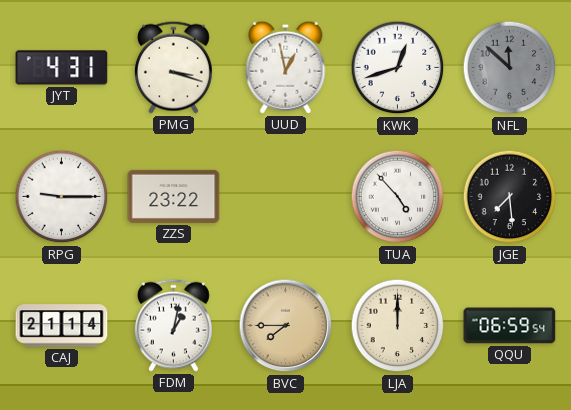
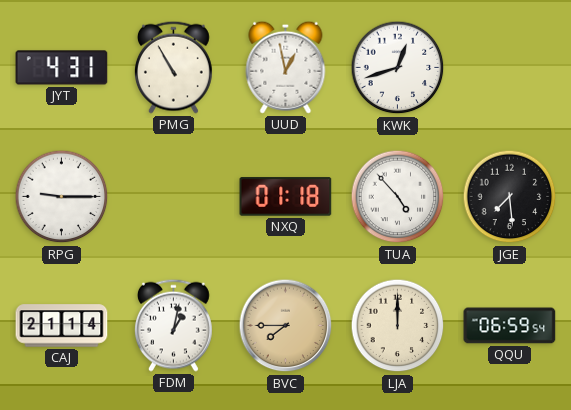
PMG: 3:18 -> 10:55 (173, 67)
NFL: 11:52 -> none (510, 68)
ZZS: 23:22 -> none (174, 196)
NXQ: none -> 01:18 (286, 197)
